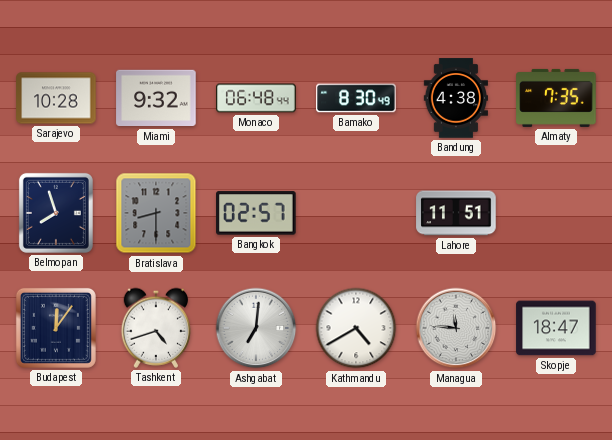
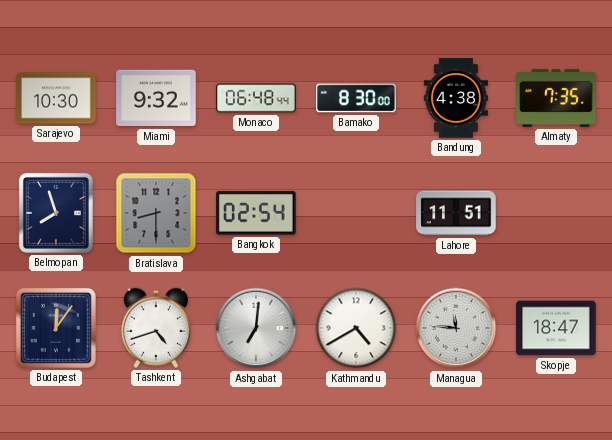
Sarajevo: 10:28 -> 10:30 (56, 98)
Bamako: 8:30:49 -> 8:30:00 (356, 98)
Bangkok: 02:57 -> 02:54 (256, 213)
